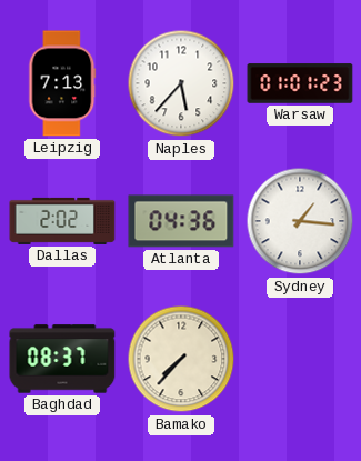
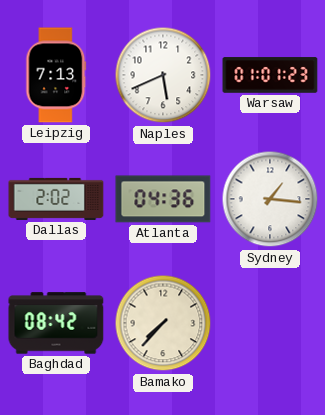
Naples: 5:37 -> 5:41 (163, 75)
Baghdad: 08:37 -> 08:42 (56, 323)
